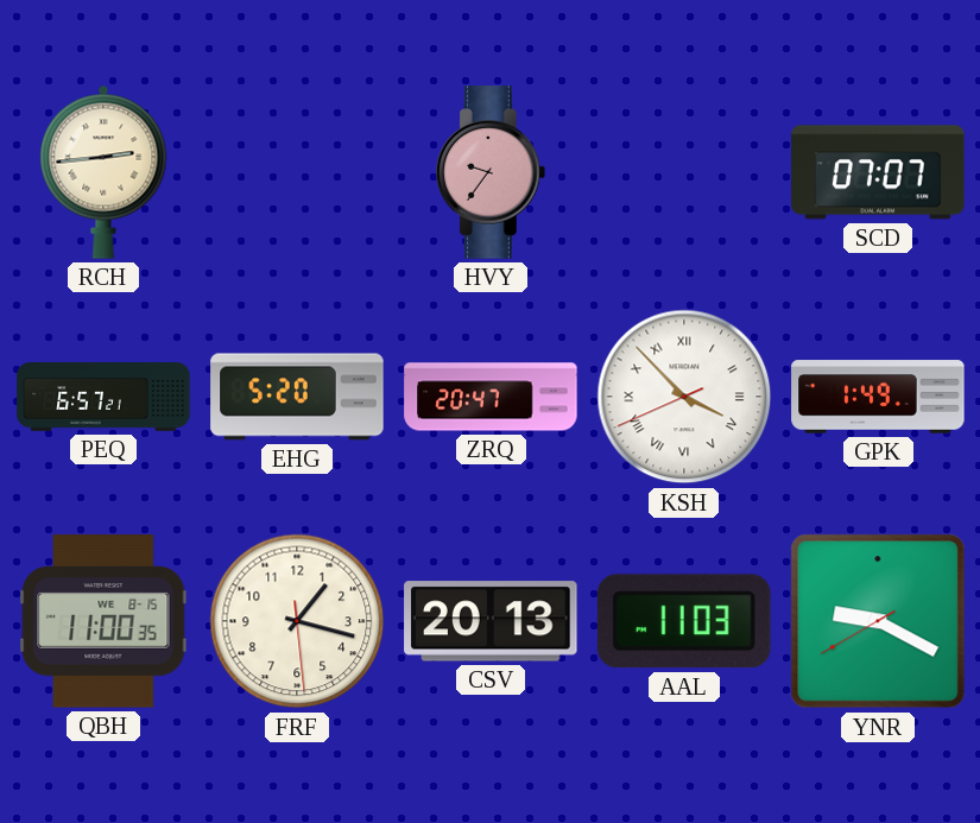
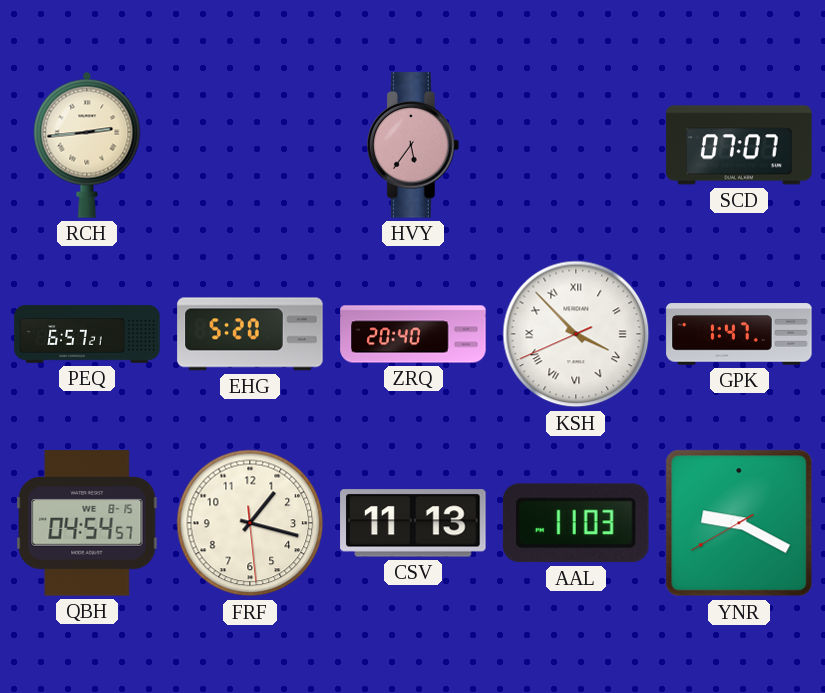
HVY: 9:36 -> 5:36 (414, 145)
ZRQ: 20:47 -> 20:40 (413, 334)
GPK: 1:49 -> 1:47 (739, 334)
QBH: 11:00 -> 04:54 (87, 523)
CSV: 20:13 -> 11:13 (413, 523)
